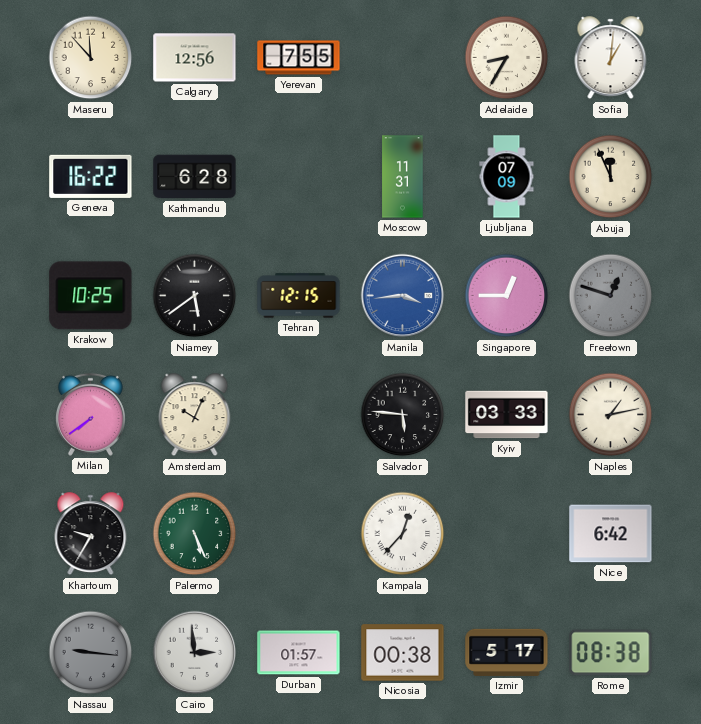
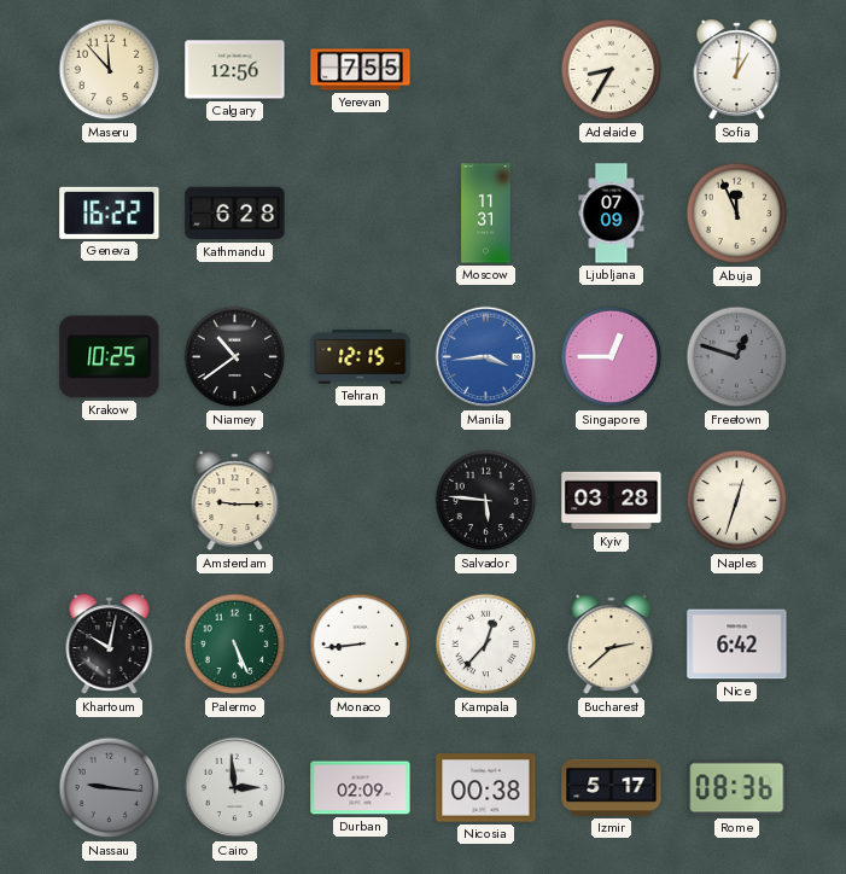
Niamey: 5:39 -> 10:39 (235, 357)
Milan: 7:39 -> none (90, 414)
Amsterdam: 10:04 -> 9:15 (235, 501)
Kyiv: 03:33 -> 03:28 (612, 501)
Naples: 1:13 -> 12:33 (737, 501)
Khartoum: 9:35 -> 10:02 (110, 645)
Monaco: none -> 8:44 (361, 645)
Bucharest: none -> 2:38 (612, 645)
Durban: 01:57 -> 02:09 (361, 788)
Rome: 08:38 -> 08:36 (737, 788)
